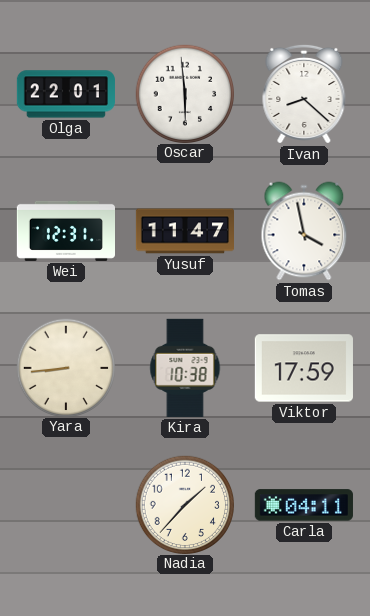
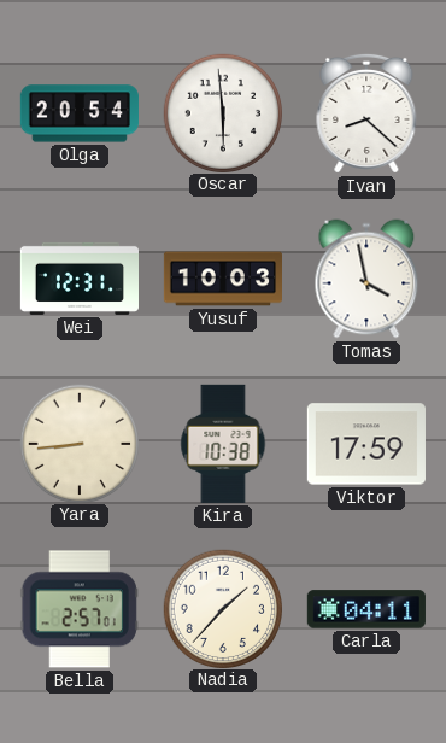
Olga: 22:01 -> 20:54 (80, 113)
Yusuf: 11:47 -> 10:03 (222, 279)
Bella: none -> 2:57 (80, 609)
